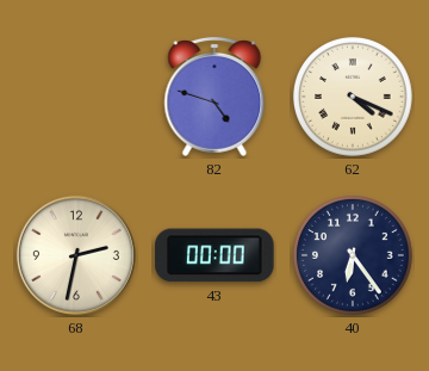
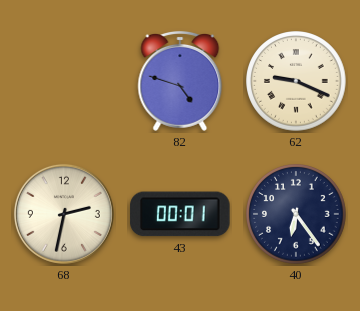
62: 4:19 -> 9:19 (297, 82)
43: 00:00 -> 00:01 (180, 214)
